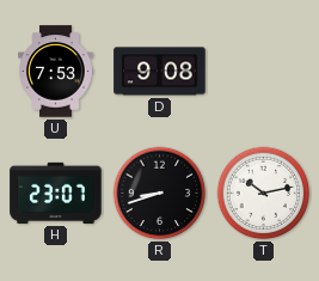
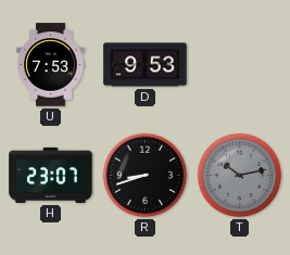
D: 9:08 -> 9:53 (146, 65)
T dial: white -> grey (240, 176)
